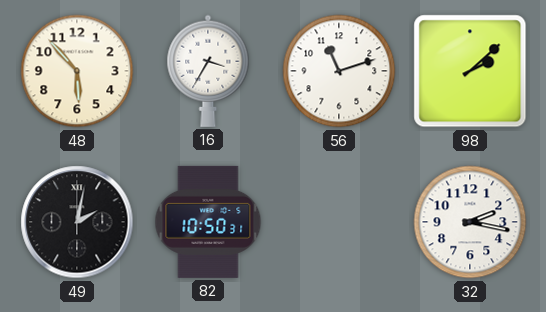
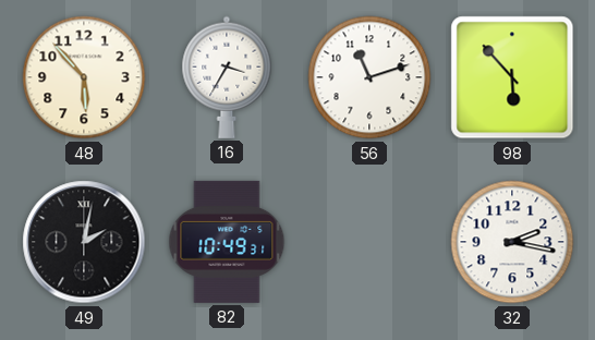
98: 2:08 -> 5:53 (512, 77)
82: 10:50 -> 10:49 (227, 242)
